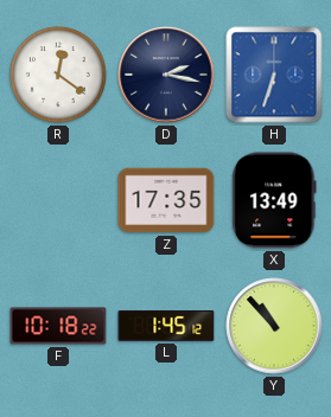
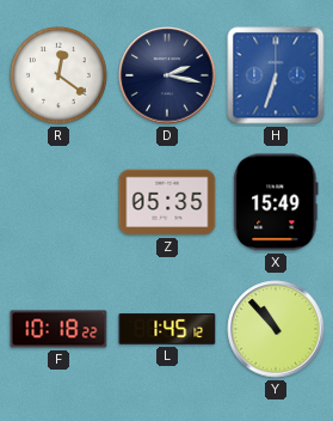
Z: 17:35 -> 05:35 (167, 202)
X: 13:49 -> 15:49 (276, 202)
